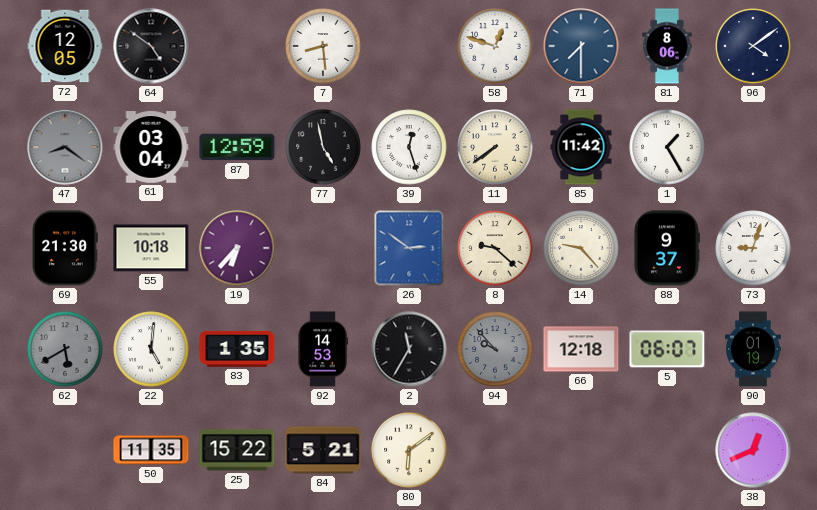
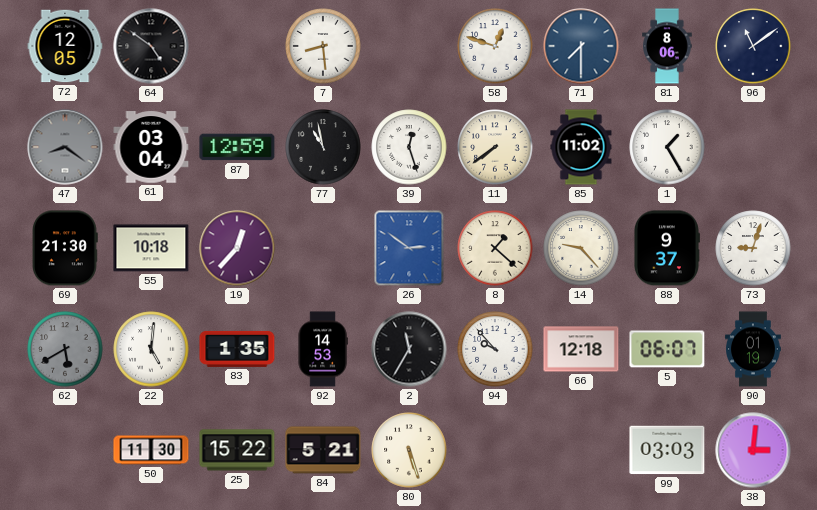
96: 4:09 -> 11:09 (753, 46)
77: 4:58 -> 10:58 (323, 147)
85: 11:42 -> 11:02 (581, 147)
19: 6:37 -> 12:37 (237, 248)
8: 9:22 -> 1:22 (495, 248)
94 dial: grey -> white (495, 349)
50: 11:35 -> 11:30 (151, 450)
80: 6:09 -> 5:27 (409, 450)
99: none -> 03:03 (667, 450)
38: 12:41 -> 3:01 (753, 450)
